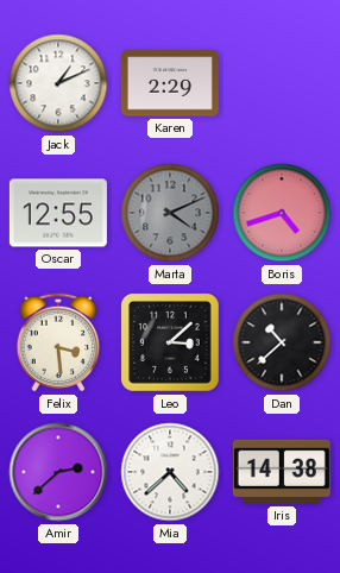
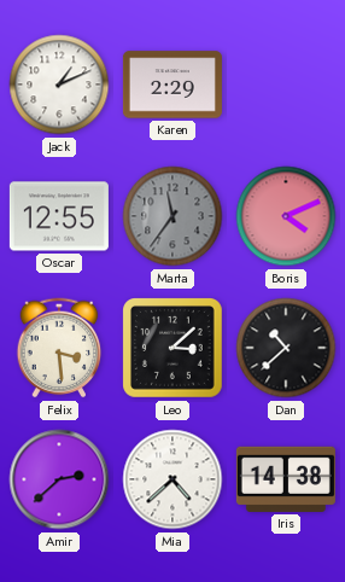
Marta: 4:11 -> 11:36 (172, 216)
Boris: 4:42 -> 4:11 (286, 216)
